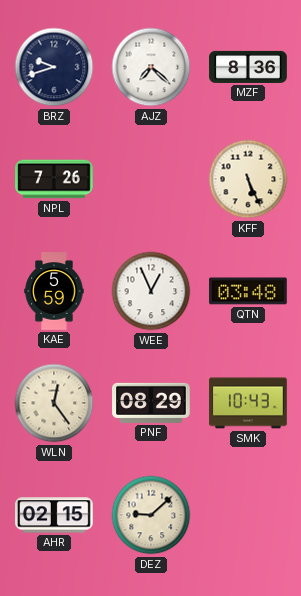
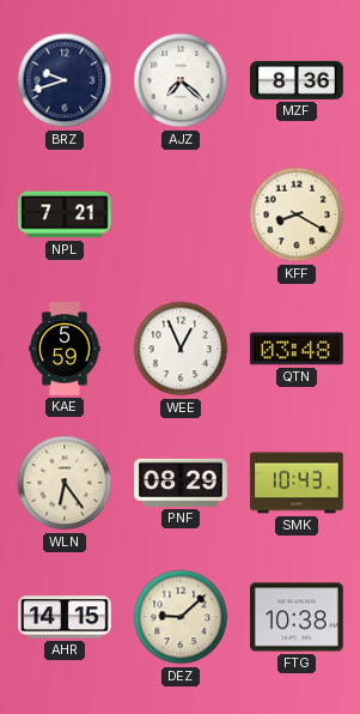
NPL: 7:26 -> 7:21 (65, 214)
KFF: 5:26 -> 8:20 (297, 214)
WLN: 12:24 -> 6:24 (65, 483)
AHR: 02:15 -> 14:15 (65, 617)
FTG: none -> 10:38 (297, 617)
